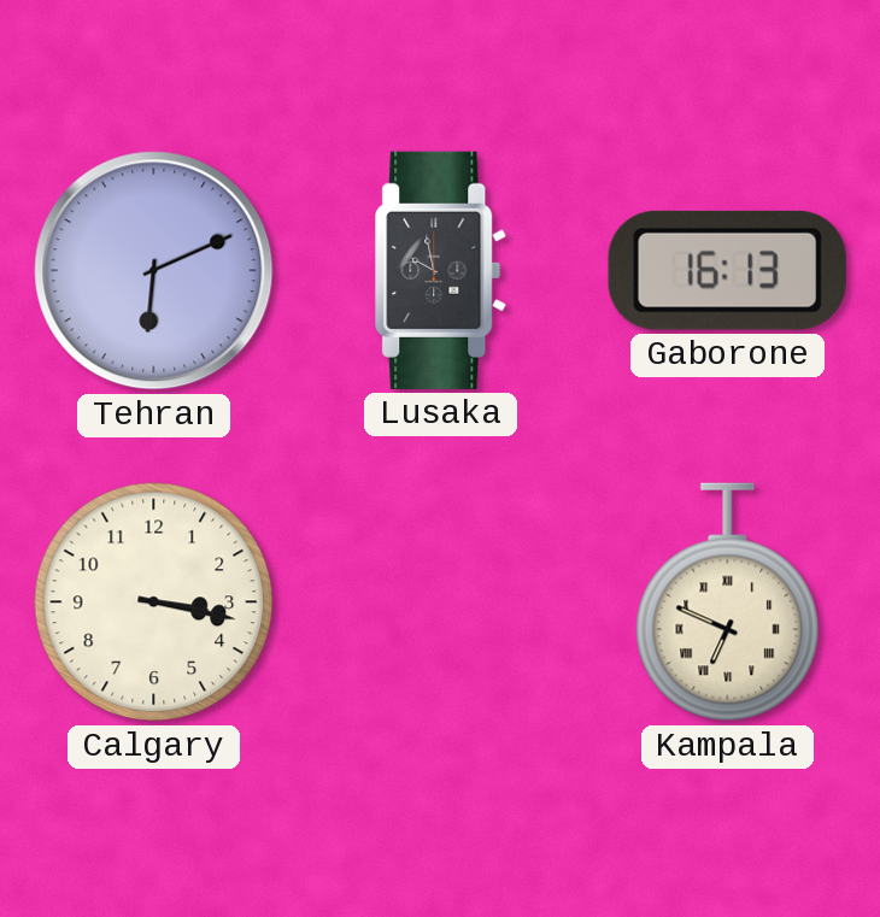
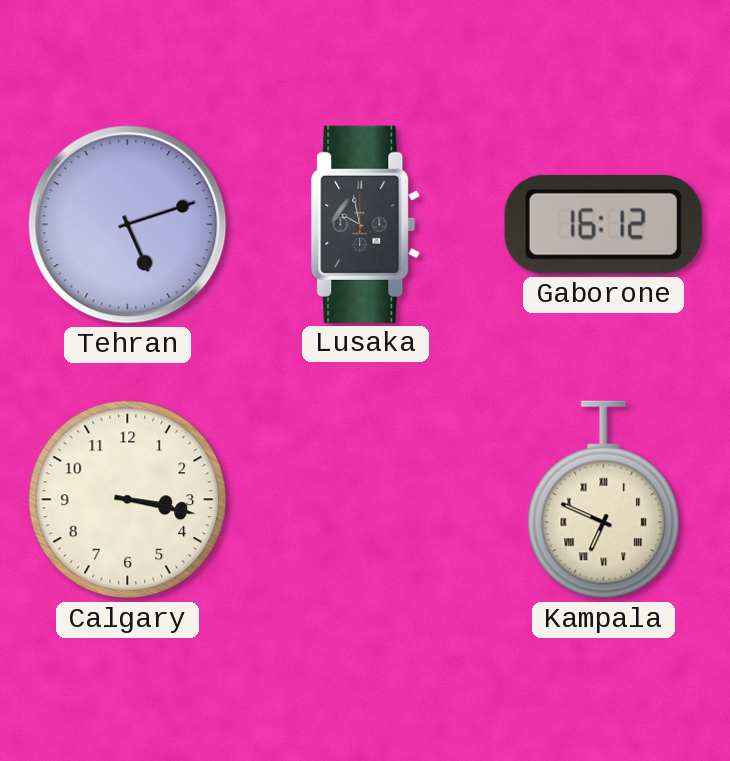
Tehran: 6:11 -> 5:12 (128, 225)
Gaborone: 16:13 -> 16:12 (603, 224)
